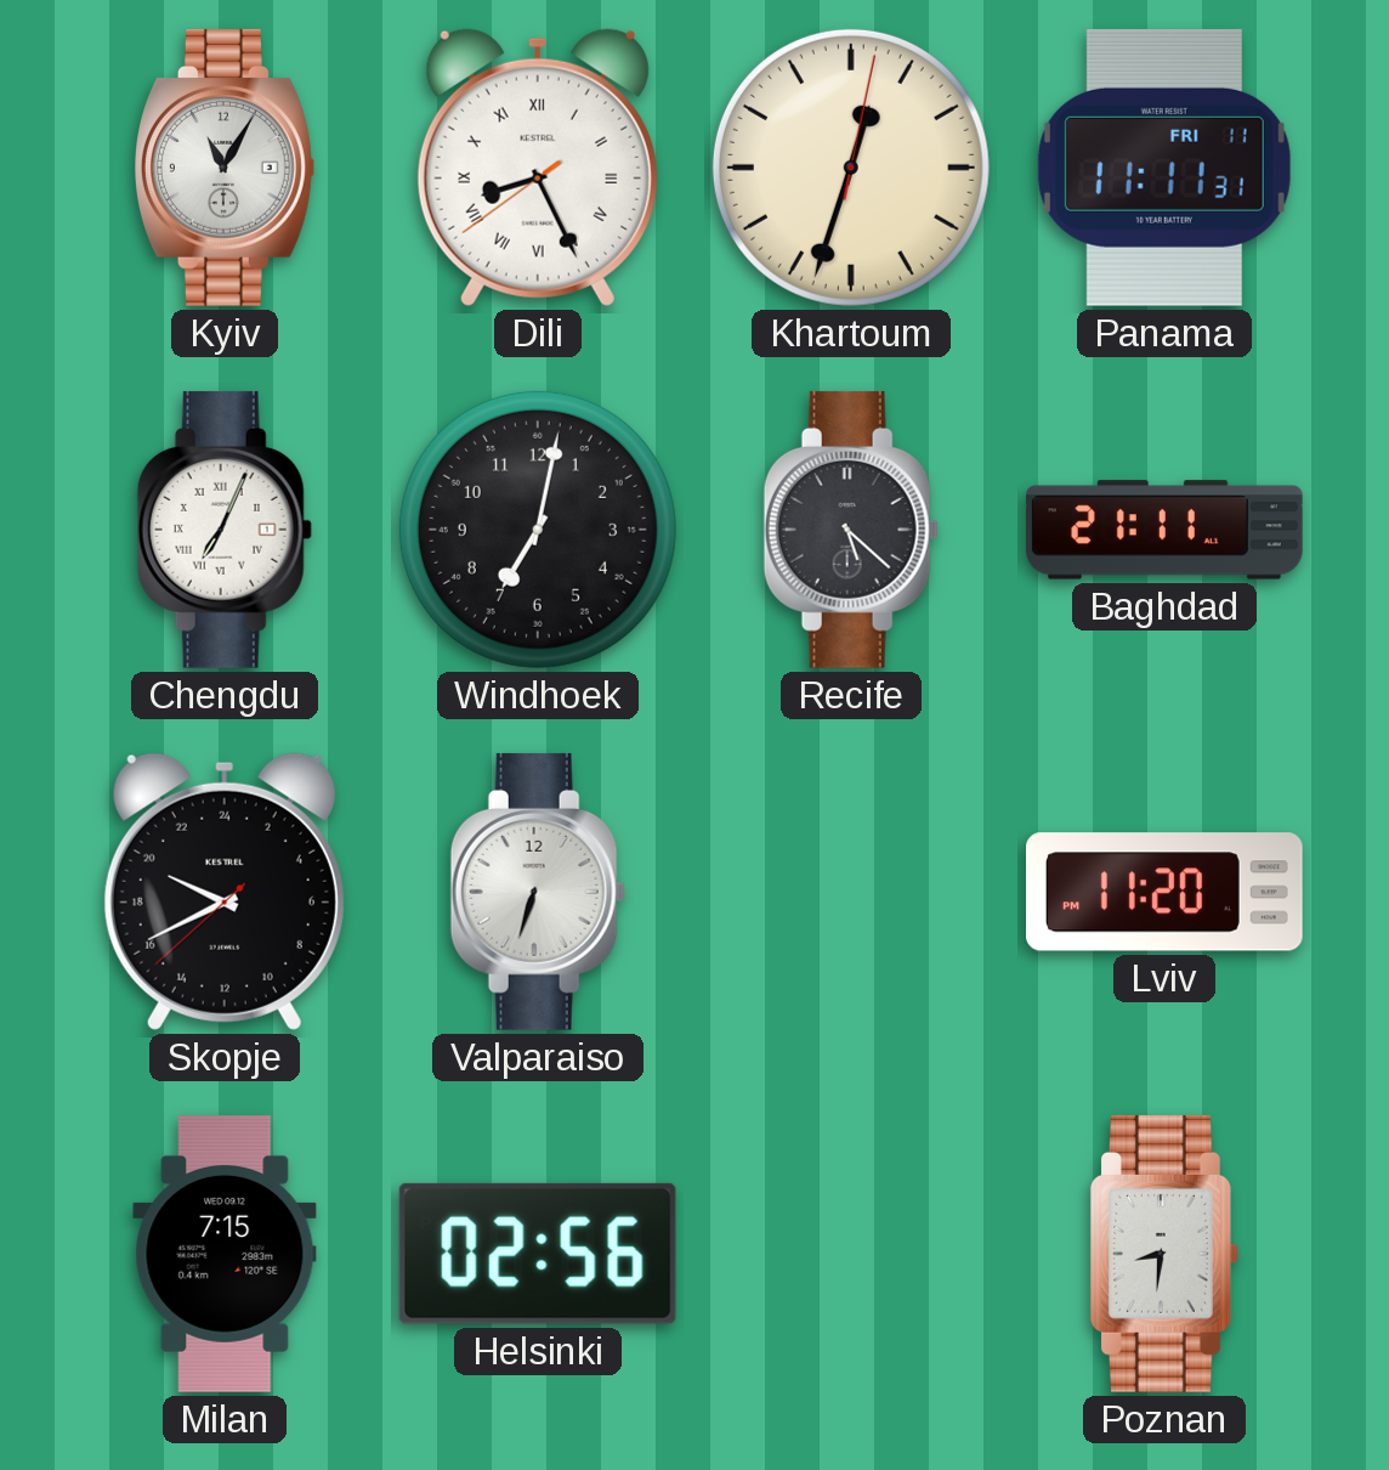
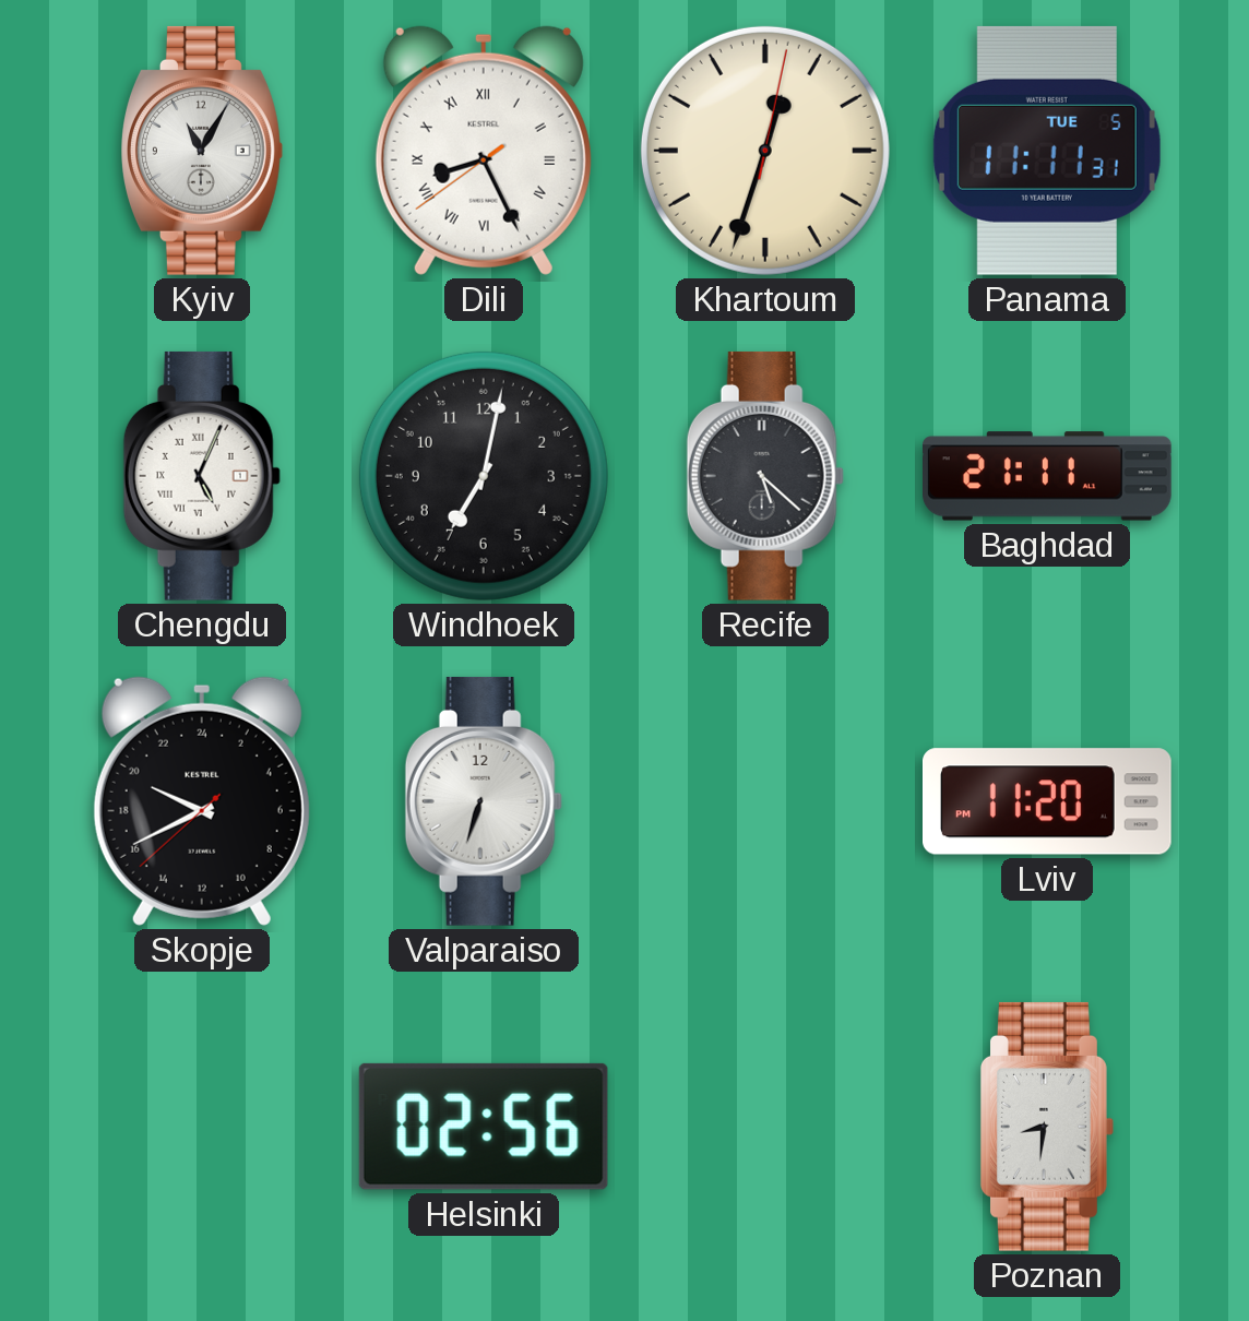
Panama date: FRI 11 -> TUE 5 (1047, 151)
Chengdu: 7:04 -> 5:04 (202, 476)
Milan: 7:15 -> none (225, 1255)
